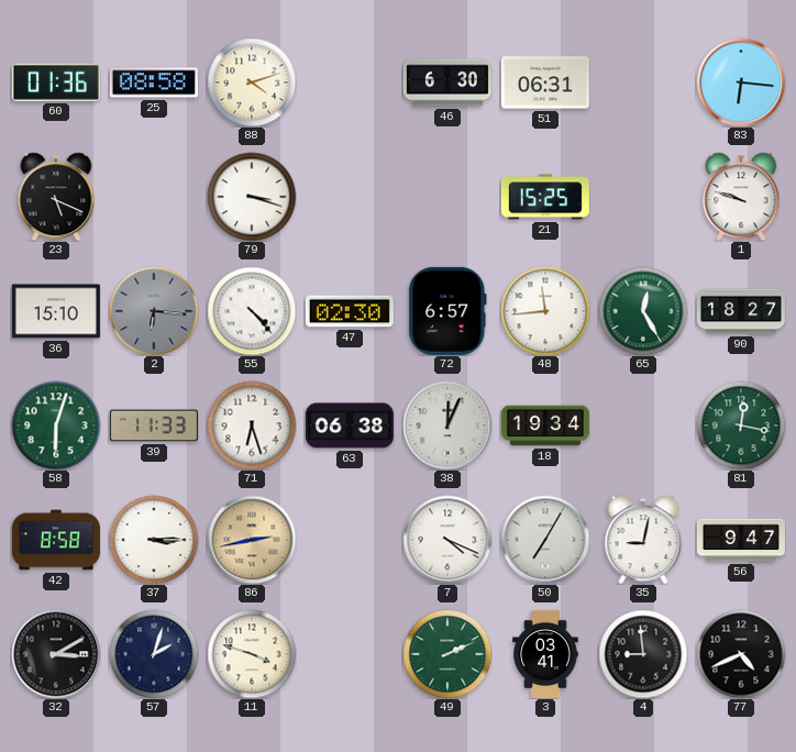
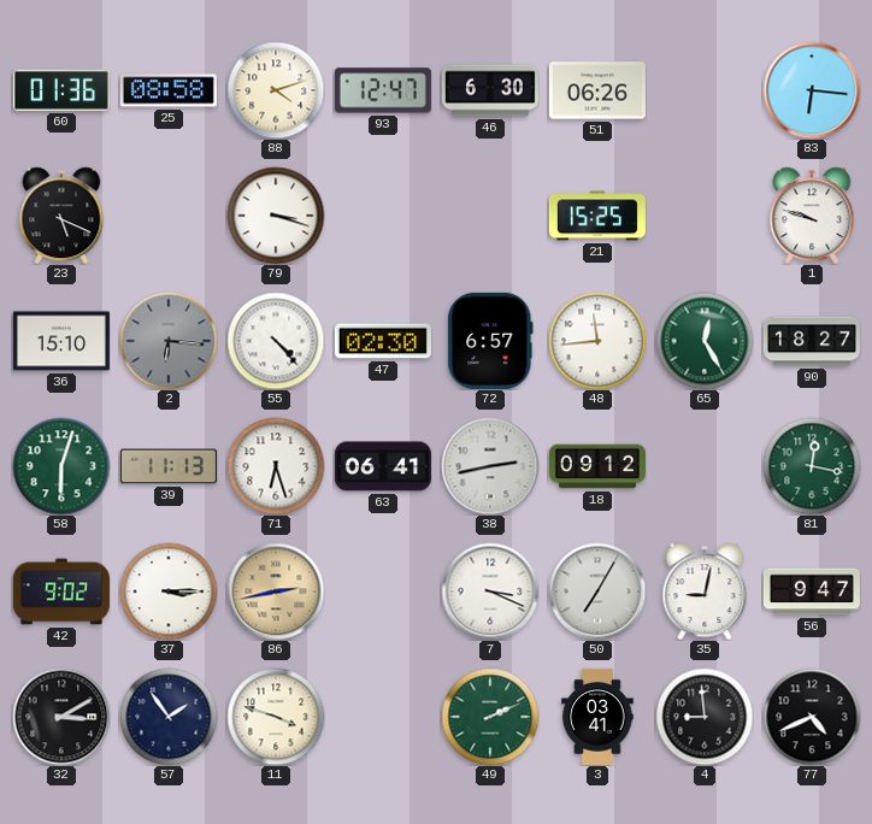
93: none -> 12:47 (383, 90)
51: 06:31 -> 06:26 (597, 90)
39: 11:33 -> 11:13 (169, 466)
63: 06:38 -> 06:41 (383, 466)
38: 12:04 -> 2:43 (490, 466)
18: 19:34 -> 09:12 (597, 466)
42: 8:58 -> 9:02 (61, 591)
7: 4:19 -> 3:19 (490, 591)
57: 2:03 -> 1:54 (169, 717)
